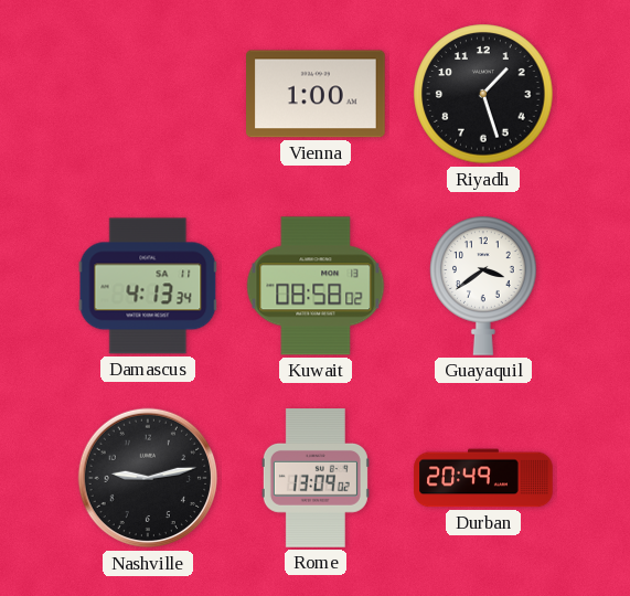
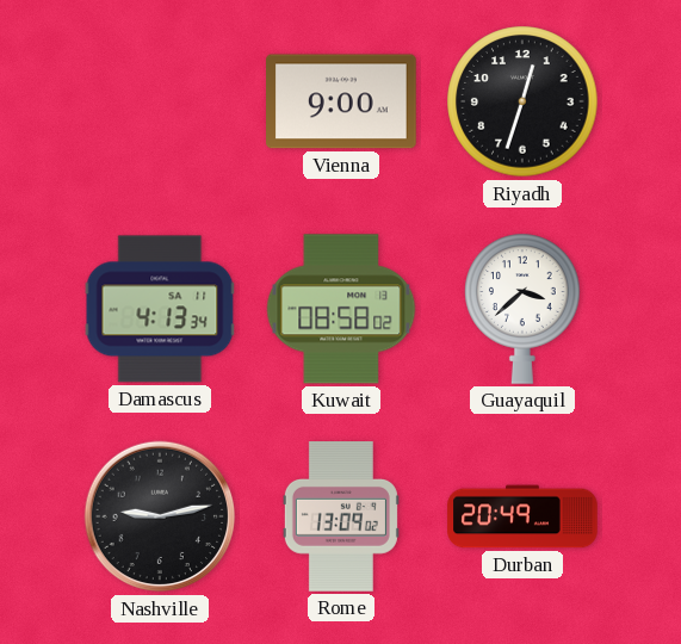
Vienna: 1:00 -> 9:00 (342, 101)
Riyadh: 1:27 -> 12:33 (522, 101)
Guayaquil: 3:39 -> 3:38 (522, 309)
